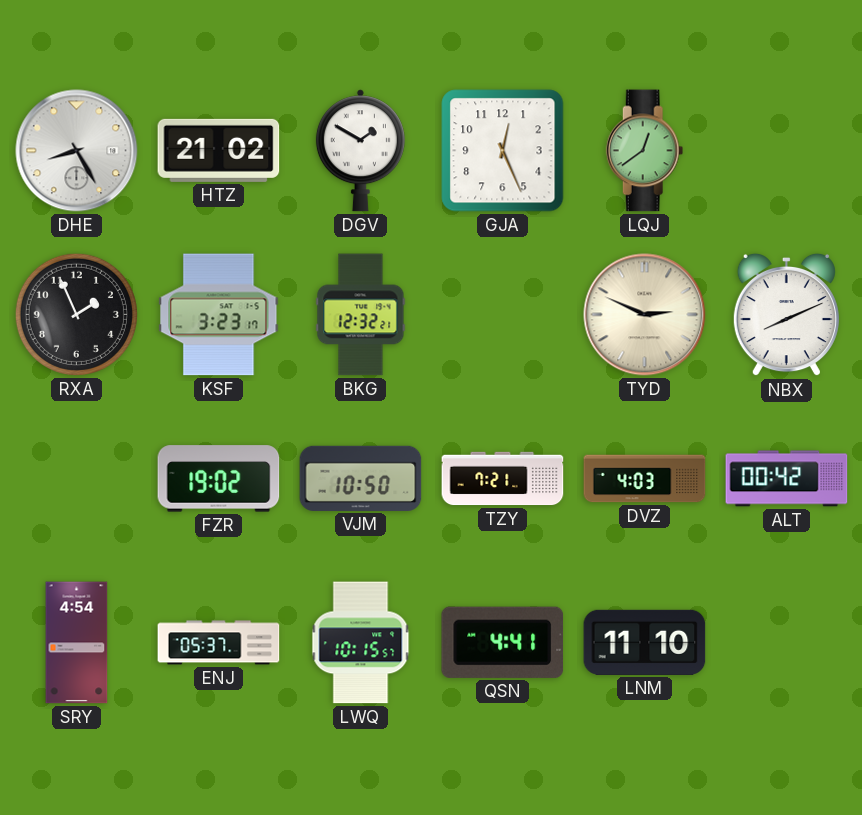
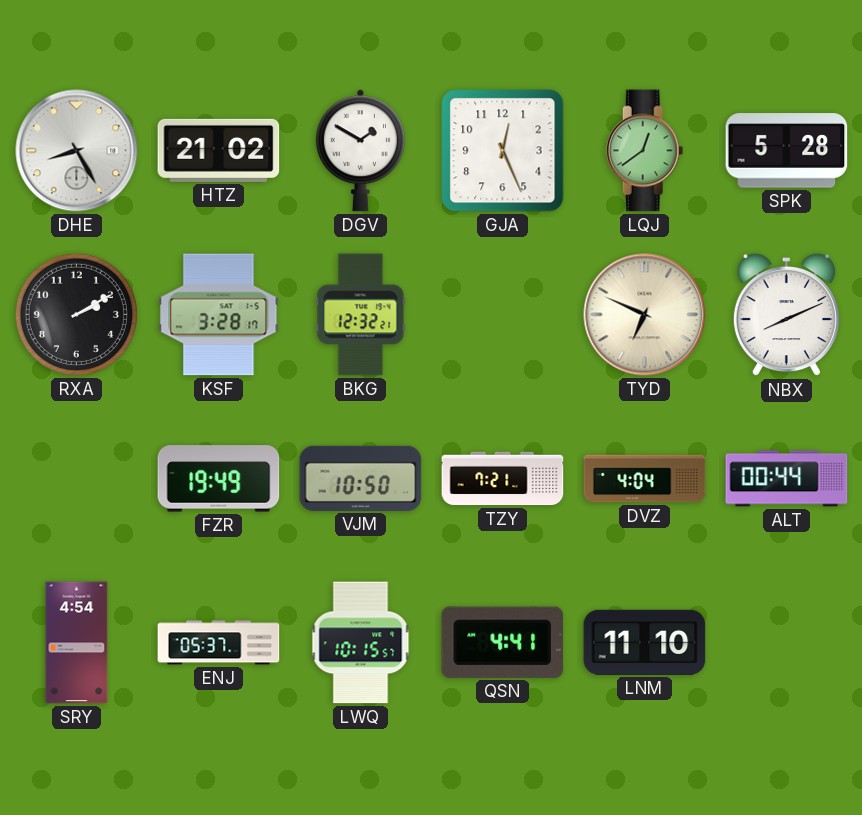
SPK: none -> 5:28 (787, 151)
RXA: 1:56 -> 2:10 (76, 314)
KSF: 3:23 -> 3:28 (219, 315)
TYD: 2:49 -> 6:49 (645, 315)
FZR: 19:02 -> 19:49 (219, 479)
DVZ: 4:03 -> 4:04 (645, 479)
ALT: 00:42 -> 00:44 (787, 479)
